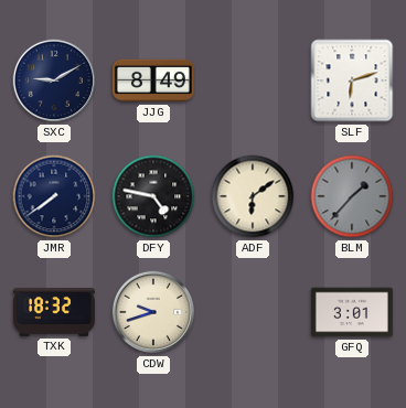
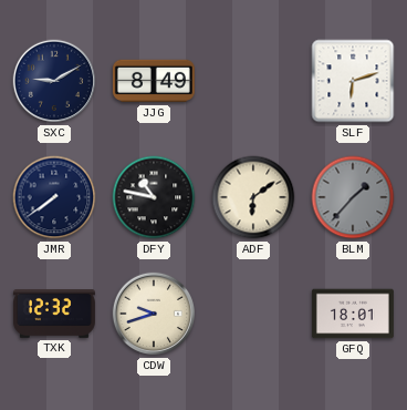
DFY: 4:47 -> 10:47 (154, 197)
TXK: 18:32 -> 12:32 (54, 315)
GFQ: 3:01 -> 18:01 (353, 314)
